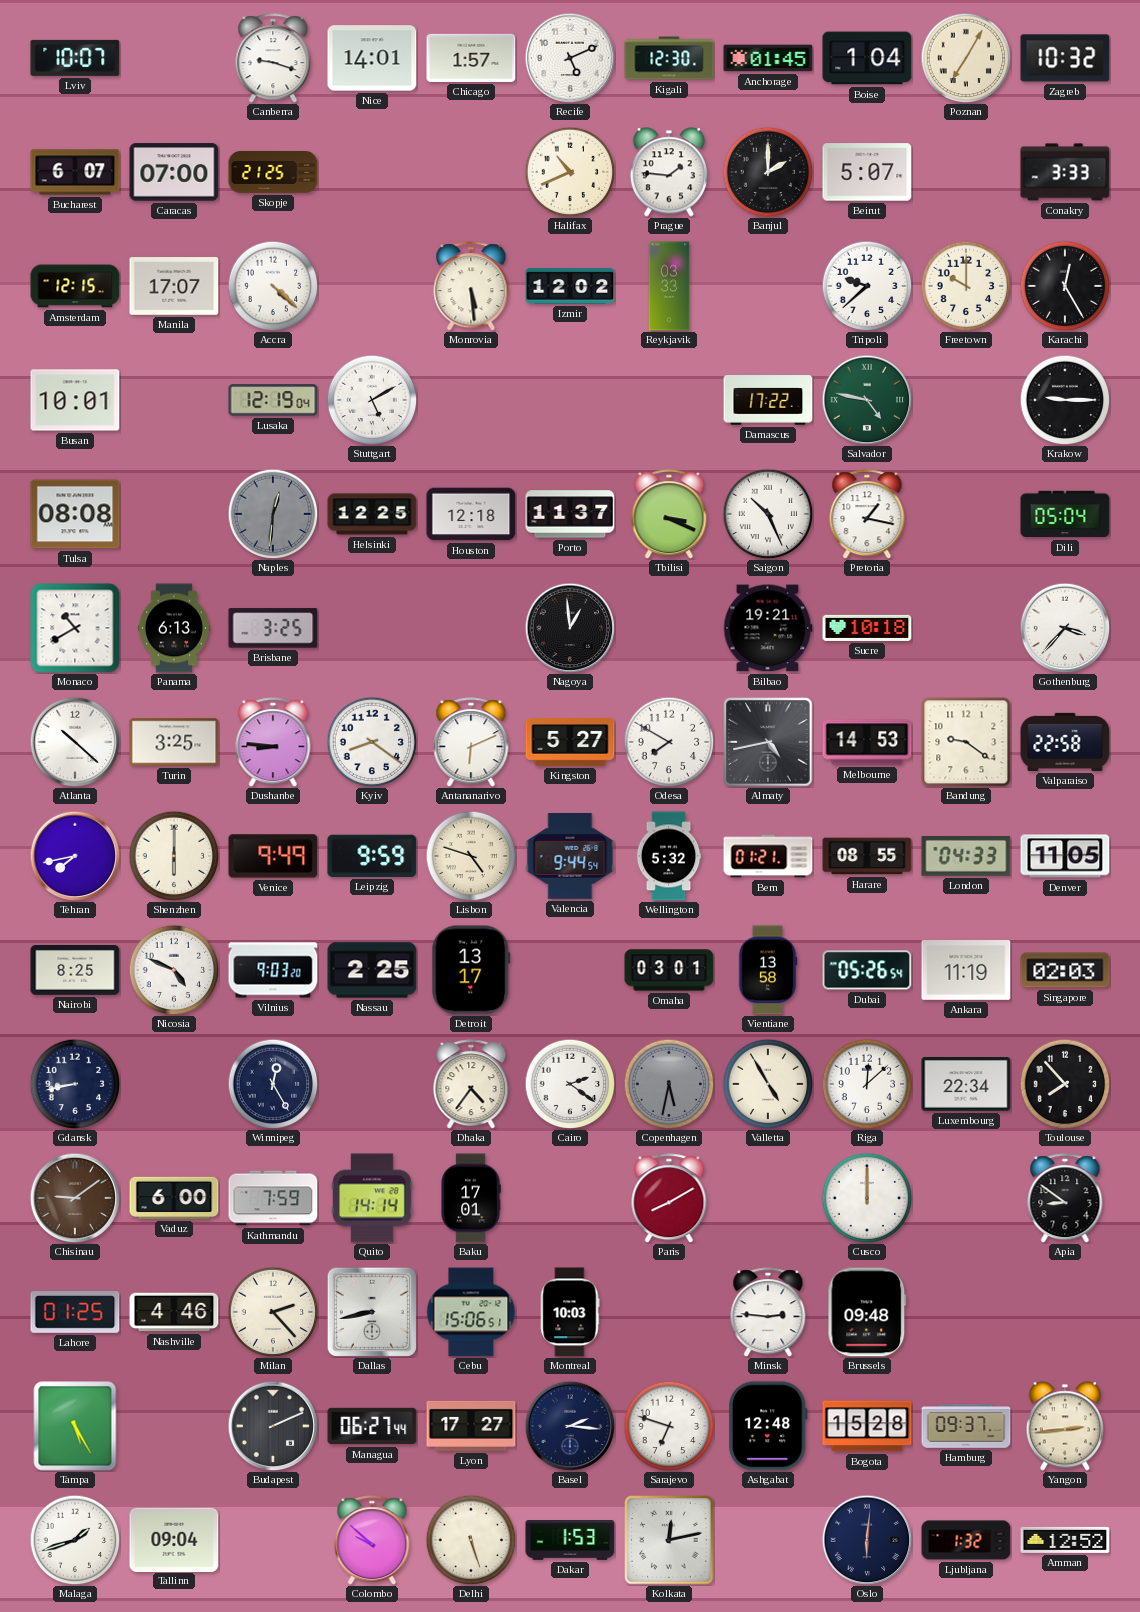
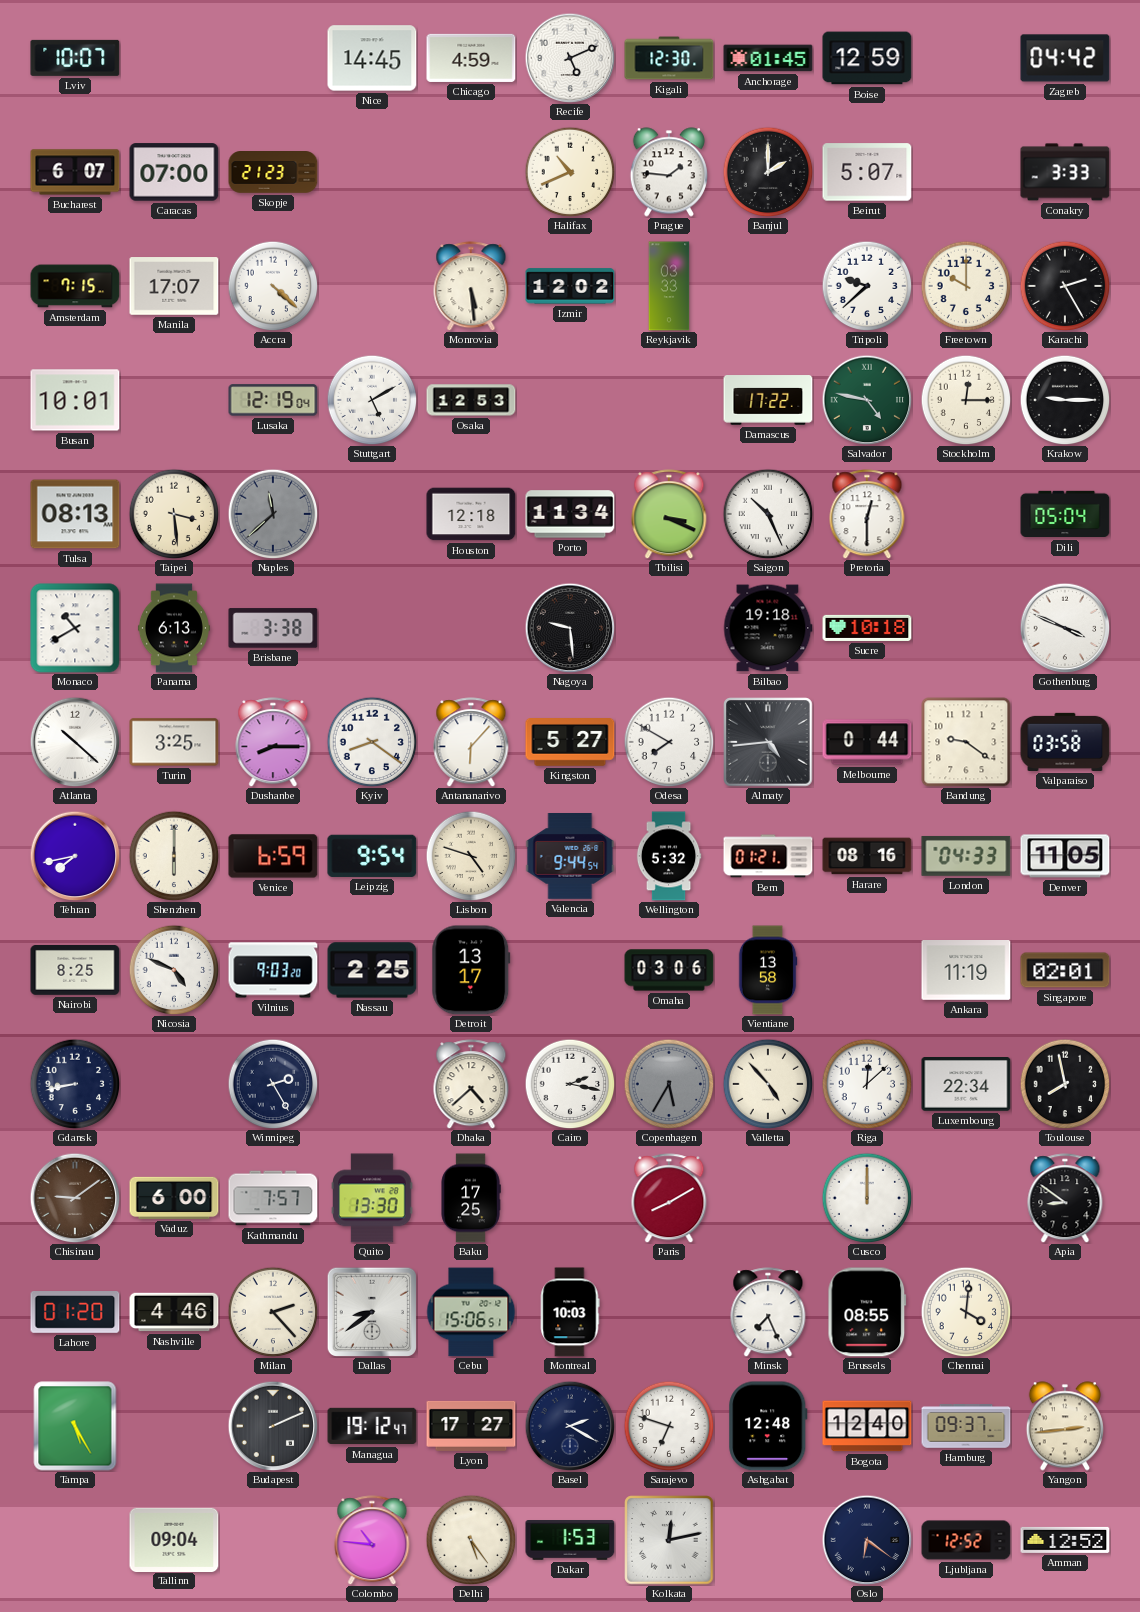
Canberra: 9:18 -> none (273, 58)
Nice: 14:01 -> 14:45 (372, 58)
Chicago: 1:57 -> 4:59 (471, 58)
Boise: 1:04 -> 12:59 (867, 58)
Poznan: 7:05 -> none (966, 58)
Zagreb: 10:32 -> 04:42 (1065, 58)
Skopje: 21:25 -> 21:23 (273, 173)
Amsterdam: 12:15 -> 7:15 (75, 286)
Karachi: 12:25 -> 2:25 (1065, 286)
Osaka: none -> 12:53 (471, 400)
Stockholm: none -> 12:15 (966, 400)
Tulsa: 08:08 -> 08:13 (75, 514)
Taipei: none -> 3:29 (174, 514)
Naples: 12:31 -> 11:38 (273, 514)
Helsinki: 12:25 -> none (372, 514)
Porto: 11:37 -> 11:34 (570, 514)
Pretoria: 1:17 -> 12:30 (867, 514)
Brisbane: 3:25 -> 3:38 (273, 628)
Nagoya: 12:59 -> 9:29 (570, 628)
Bilbao: 19:21 -> 19:18 (768, 628)
Gothenburg: 3:37 -> 3:49 (1065, 628)
Dushanbe: 8:46 -> 8:15 (273, 742)
Antananarivo: 6:11 -> 6:07 (471, 742)
Almaty: 4:43 -> 4:44 (768, 742)
Melbourne: 14:53 -> 0:44 (867, 742)
Valparaiso: 22:58 -> 03:58 (1065, 742)
Venice: 9:49 -> 6:59 (273, 856)
Leipzig: 9:59 -> 9:54 (372, 856)
Harare: 08:55 -> 08:16 (867, 856)
Omaha: 03:01 -> 03:06 (669, 970)
Dubai: 05:26 -> none (867, 970)
Singapore: 02:03 -> 02:01 (1065, 970)
Winnipeg: 12:25 -> 2:25 (273, 1084)
Dhaka: 4:36 -> 4:38 (471, 1084)
Cairo: 2:21 -> 2:17 (570, 1084)
Copenhagen: 5:32 -> 5:35 (669, 1084)
Valletta: 4:55 -> 4:53 (768, 1084)
Toulouse: 7:53 -> 7:58 (1065, 1084)
Kathmandu: 7:59 -> 7:57 (273, 1198)
Quito: 14:14 -> 13:30 (372, 1198)
Baku: 17:01 -> 17:25 (471, 1198)
Lahore: 01:25 -> 01:20 (75, 1313)
Dallas: 8:43 -> 8:39 (372, 1312)
Minsk: 2:46 -> 7:26 (768, 1312)
Brussels: 09:48 -> 08:55 (867, 1312)
Chennai: none -> 4:01 (966, 1312)
Managua: 06:27 -> 19:12 (372, 1426)
Basel: 2:16 -> 2:20 (570, 1426)
Bogota: 15:28 -> 12:40 (867, 1426)
Malaga: 1:42 -> none (75, 1540)
Colombo: 9:52 -> 10:46 (372, 1540)
Delhi: 5:27 -> 5:24 (471, 1540)
Oslo: 6:01 -> 6:21 (867, 1540)
Ljubljana: 1:32 -> 12:52 (966, 1540)
